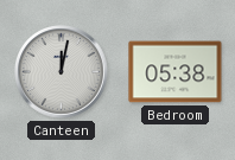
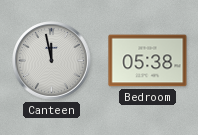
Canteen: 12:02 -> 11:58 (52, 61)
